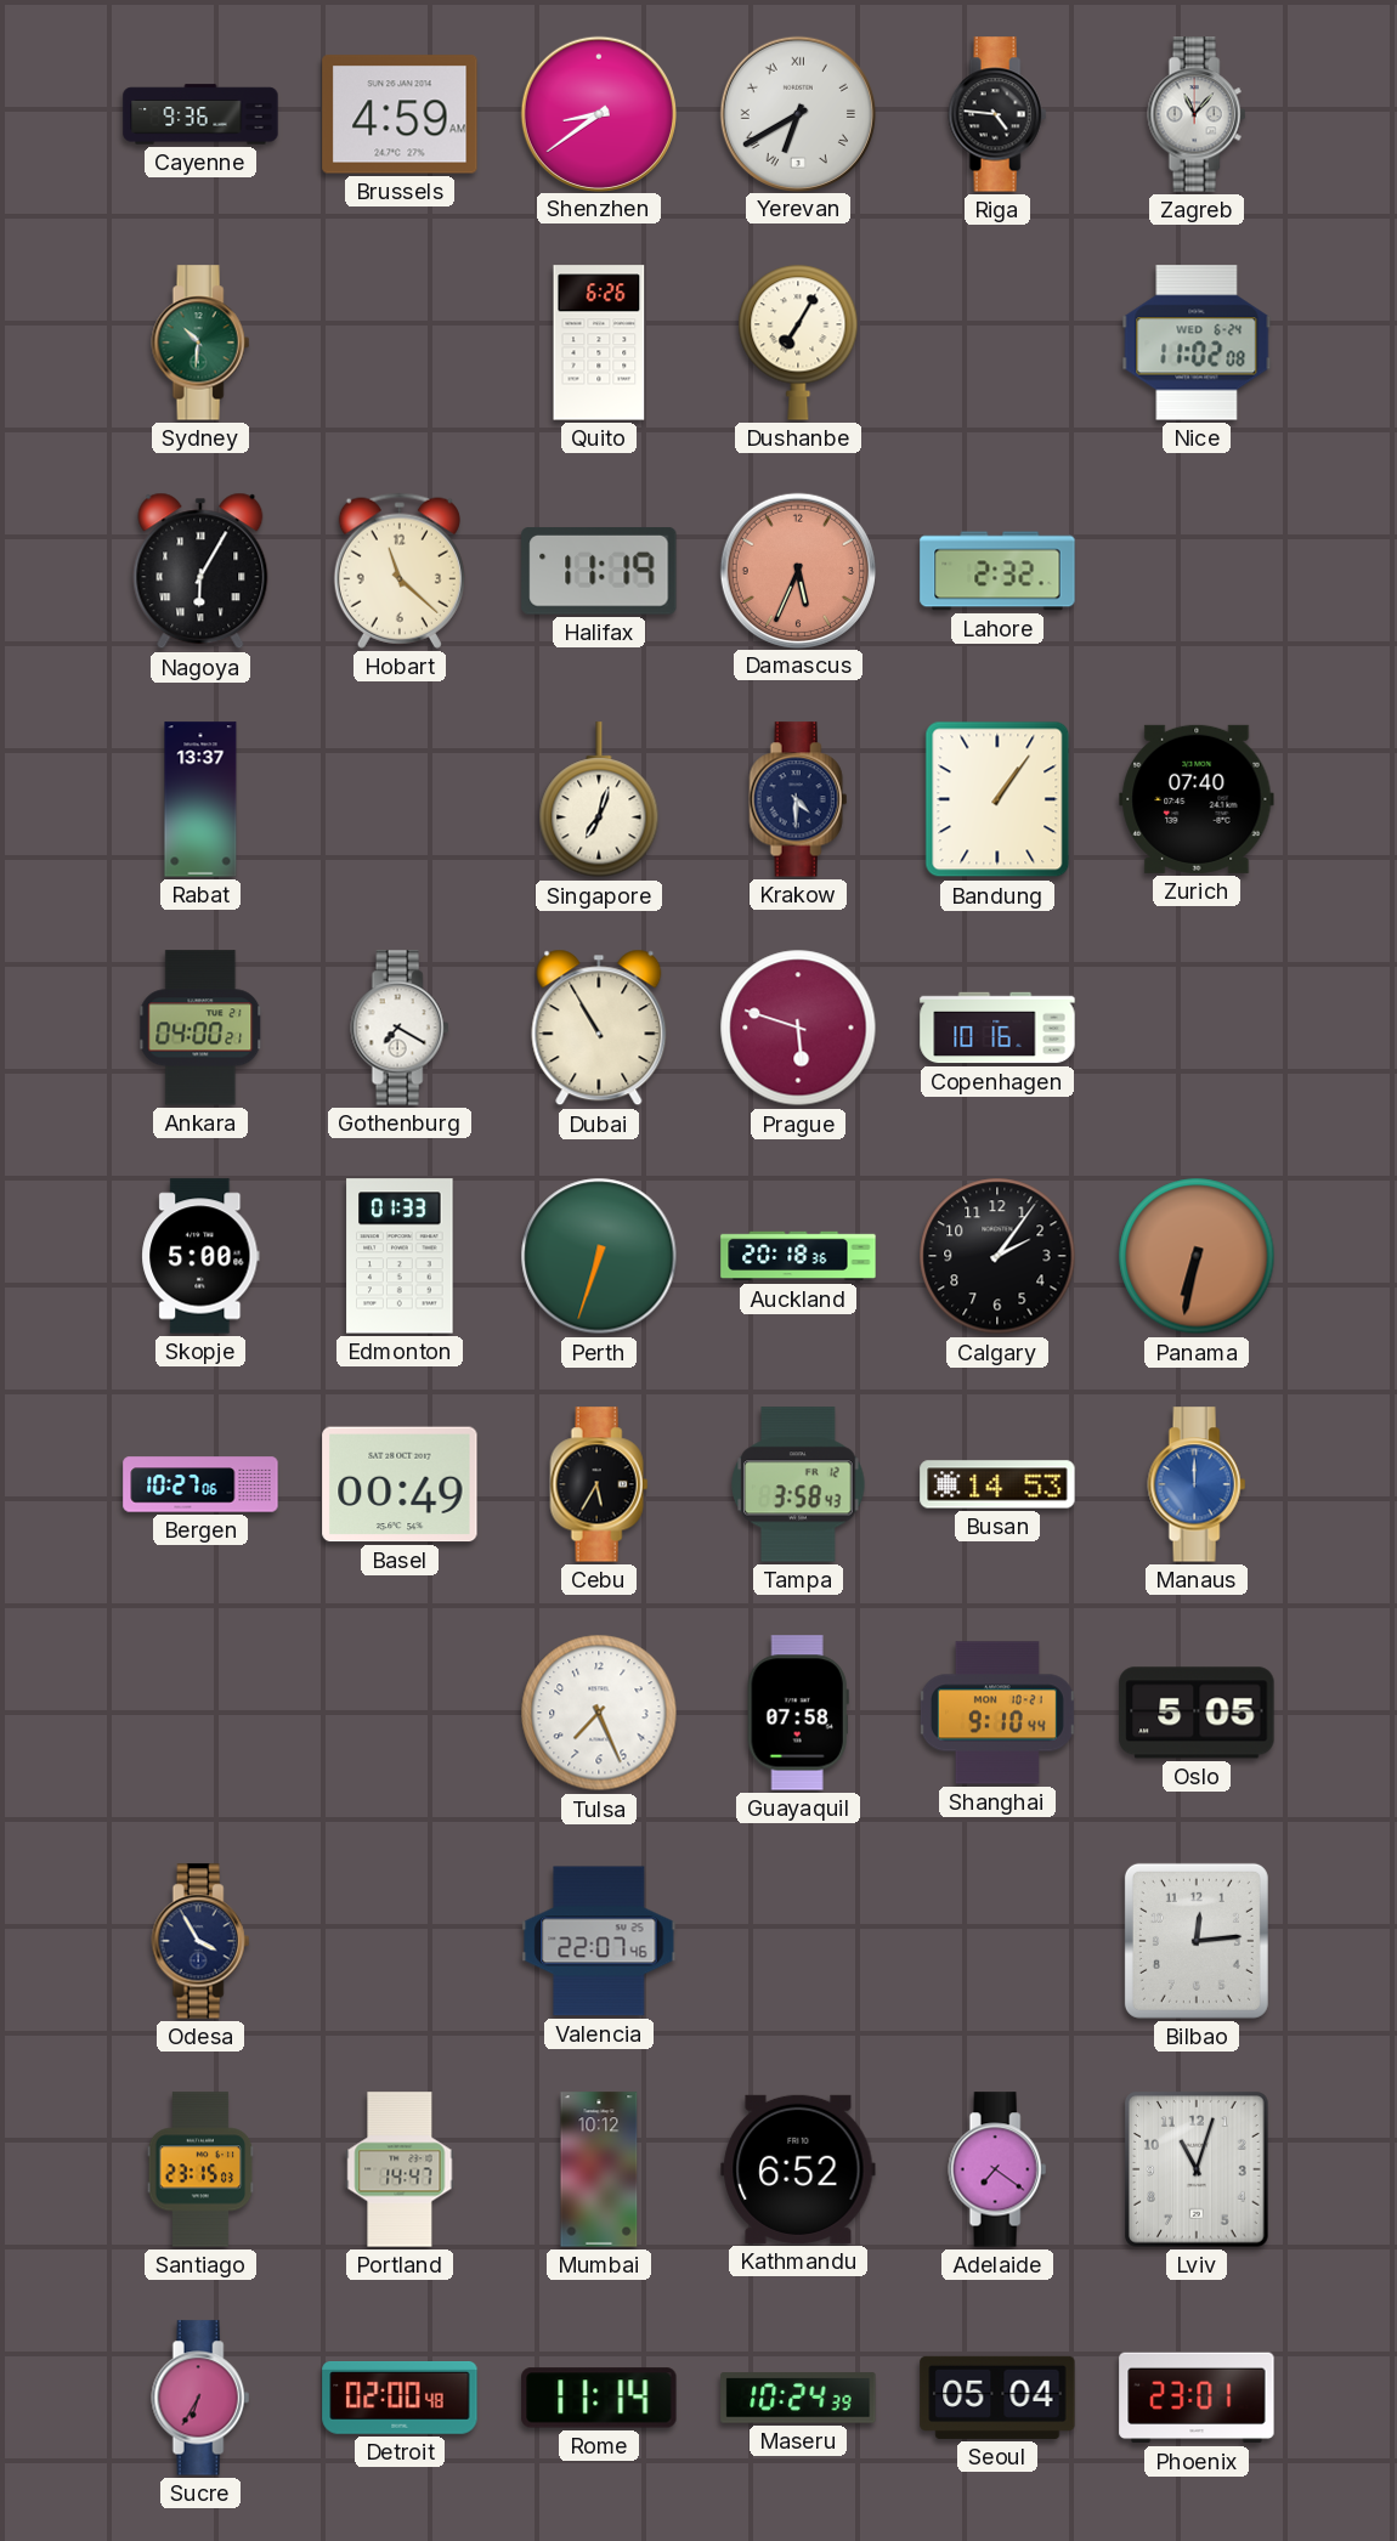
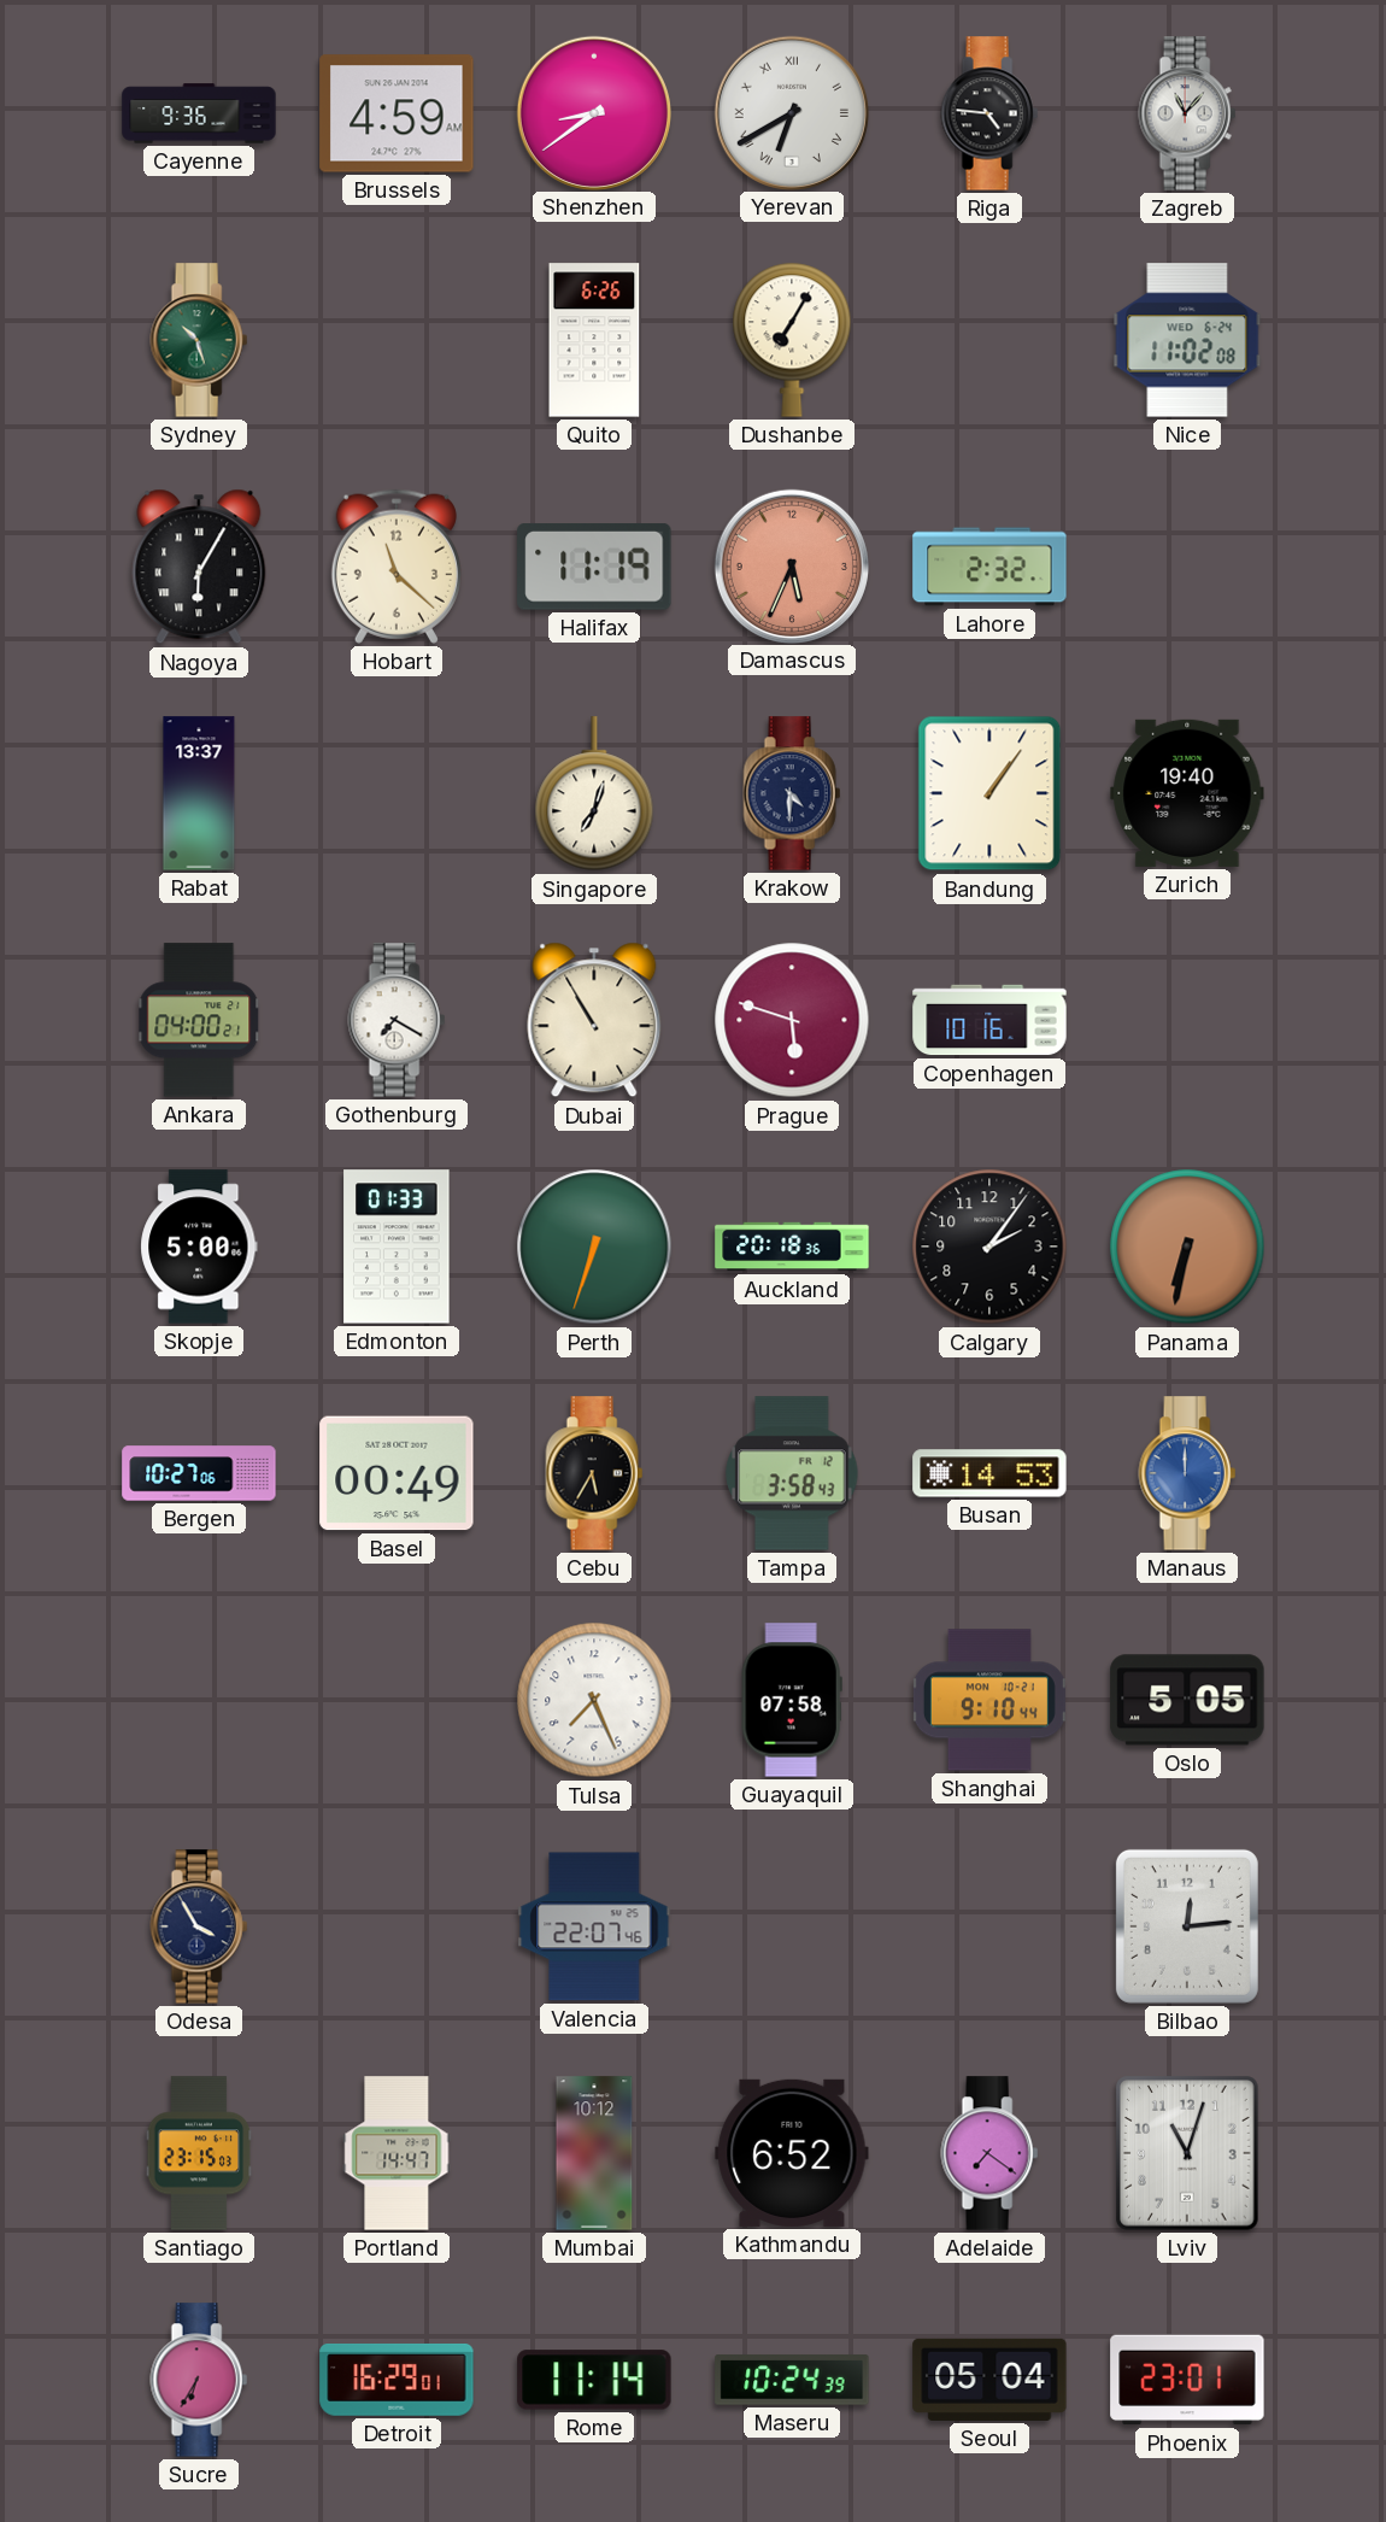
Sydney: 10:31 -> 10:27 (199, 340)
Zurich: 07:40 -> 19:40 (1187, 793)
Detroit: 02:00 -> 16:29 (397, 2381)
